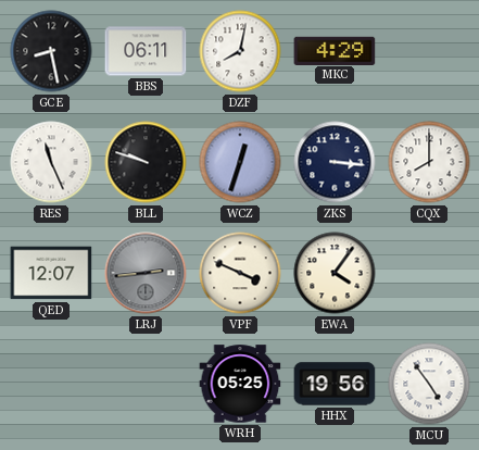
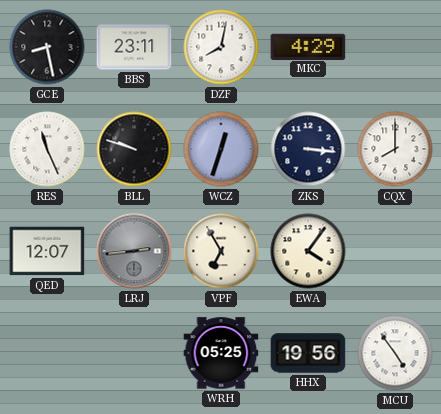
BBS: 06:11 -> 23:11 (134, 47)
VPF: 3:49 -> 6:55 (221, 251)
